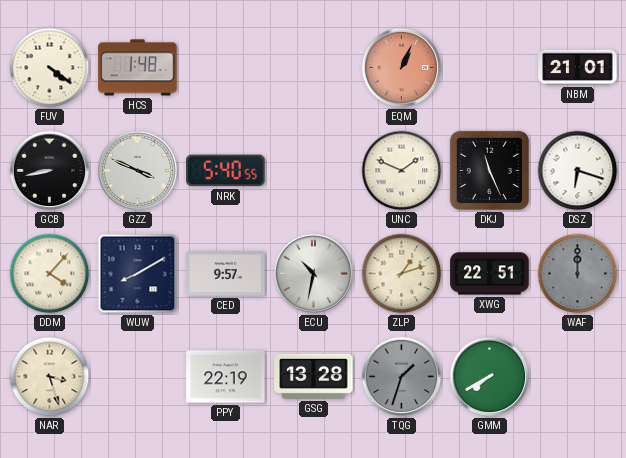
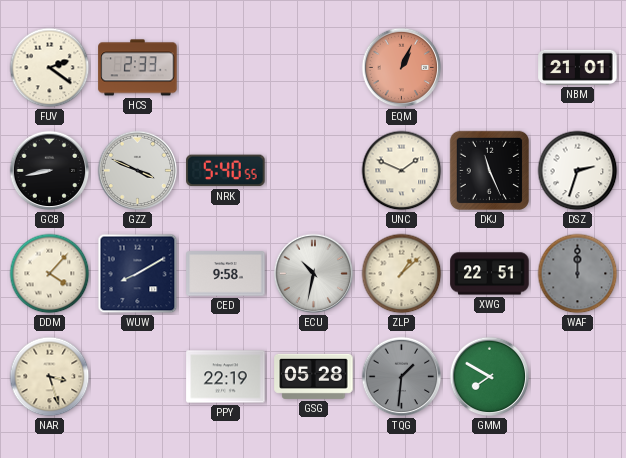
FUV: 4:21 -> 2:21 (50, 68)
HCS: 1:48 -> 2:33 (138, 68)
DSZ: 6:18 -> 2:33 (578, 171)
CED: 9:57 -> 9:58 (226, 274)
ZLP: 1:12 -> 1:08 (402, 274)
GSG: 13:28 -> 05:28 (314, 376)
TQG: 1:33 -> 1:31 (402, 377)
GMM: 7:40 -> 7:50 (490, 377)
